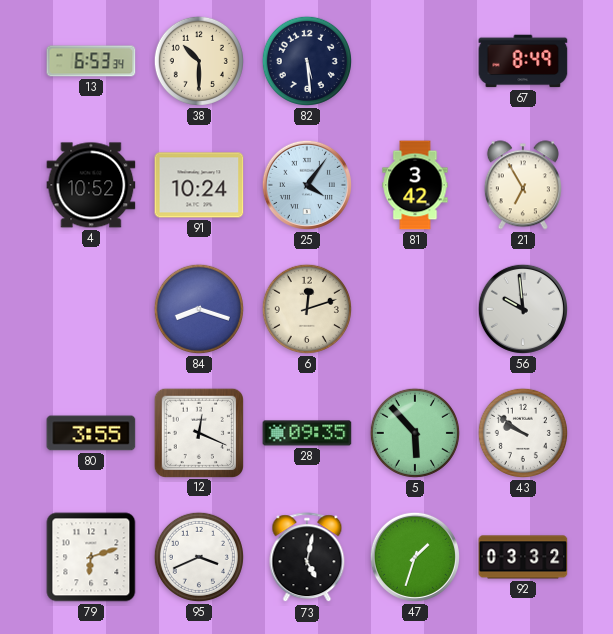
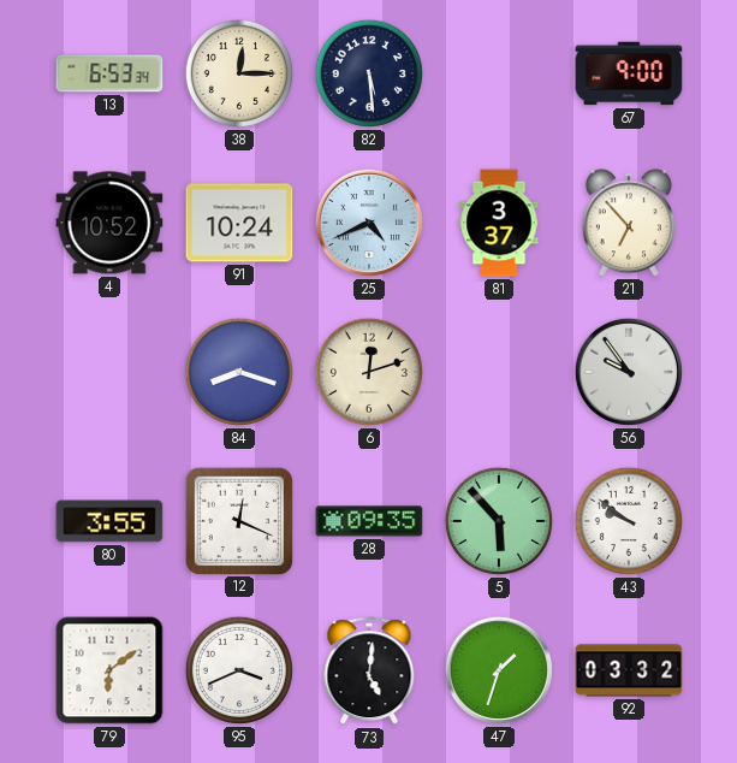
38: 10:30 -> 12:15 (239, 73)
67: 8:49 -> 9:00 (629, 73)
25: 4:06 -> 4:41 (369, 223)
81: 3:42 -> 3:37 (499, 223)
21: 6:55 -> 6:53 (629, 223)
56: 9:59 -> 9:54 (629, 372)
79: 6:12 -> 6:09 (109, 670)
73: 5:02 -> 5:01 (369, 672)
